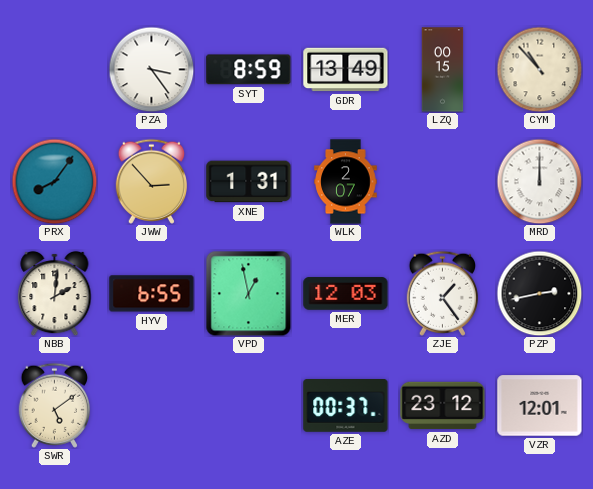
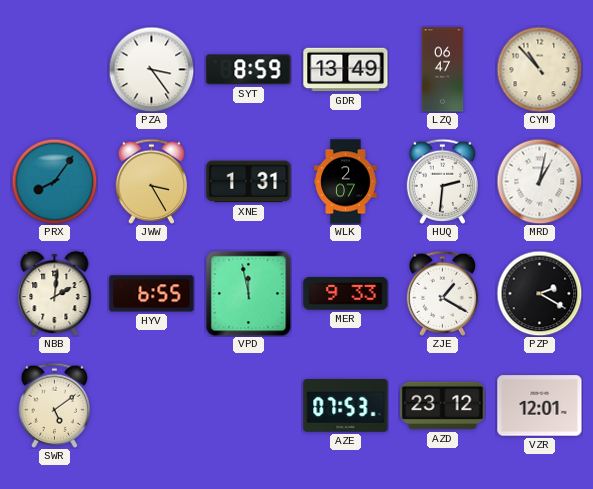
LZQ: 00:15 -> 06:47 (443, 70)
JWW: 2:53 -> 3:25 (151, 181)
HUQ: none -> 2:31 (442, 181)
MRD: 12:00 -> 1:02 (539, 181)
VPD: 12:58 -> 11:58 (248, 293)
MER: 12:03 -> 9:33 (346, 294)
ZJE: 1:24 -> 1:20 (442, 293)
PZP: 2:43 -> 2:20 (539, 293)
AZE: 00:37 -> 07:53 (346, 406)
